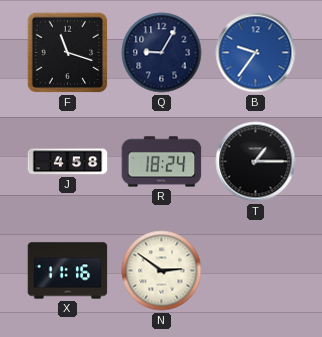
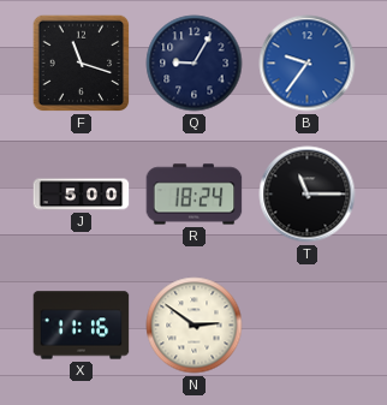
J: 4:58 -> 5:00 (82, 195)
T: 1:15 -> 11:15 (308, 195)
